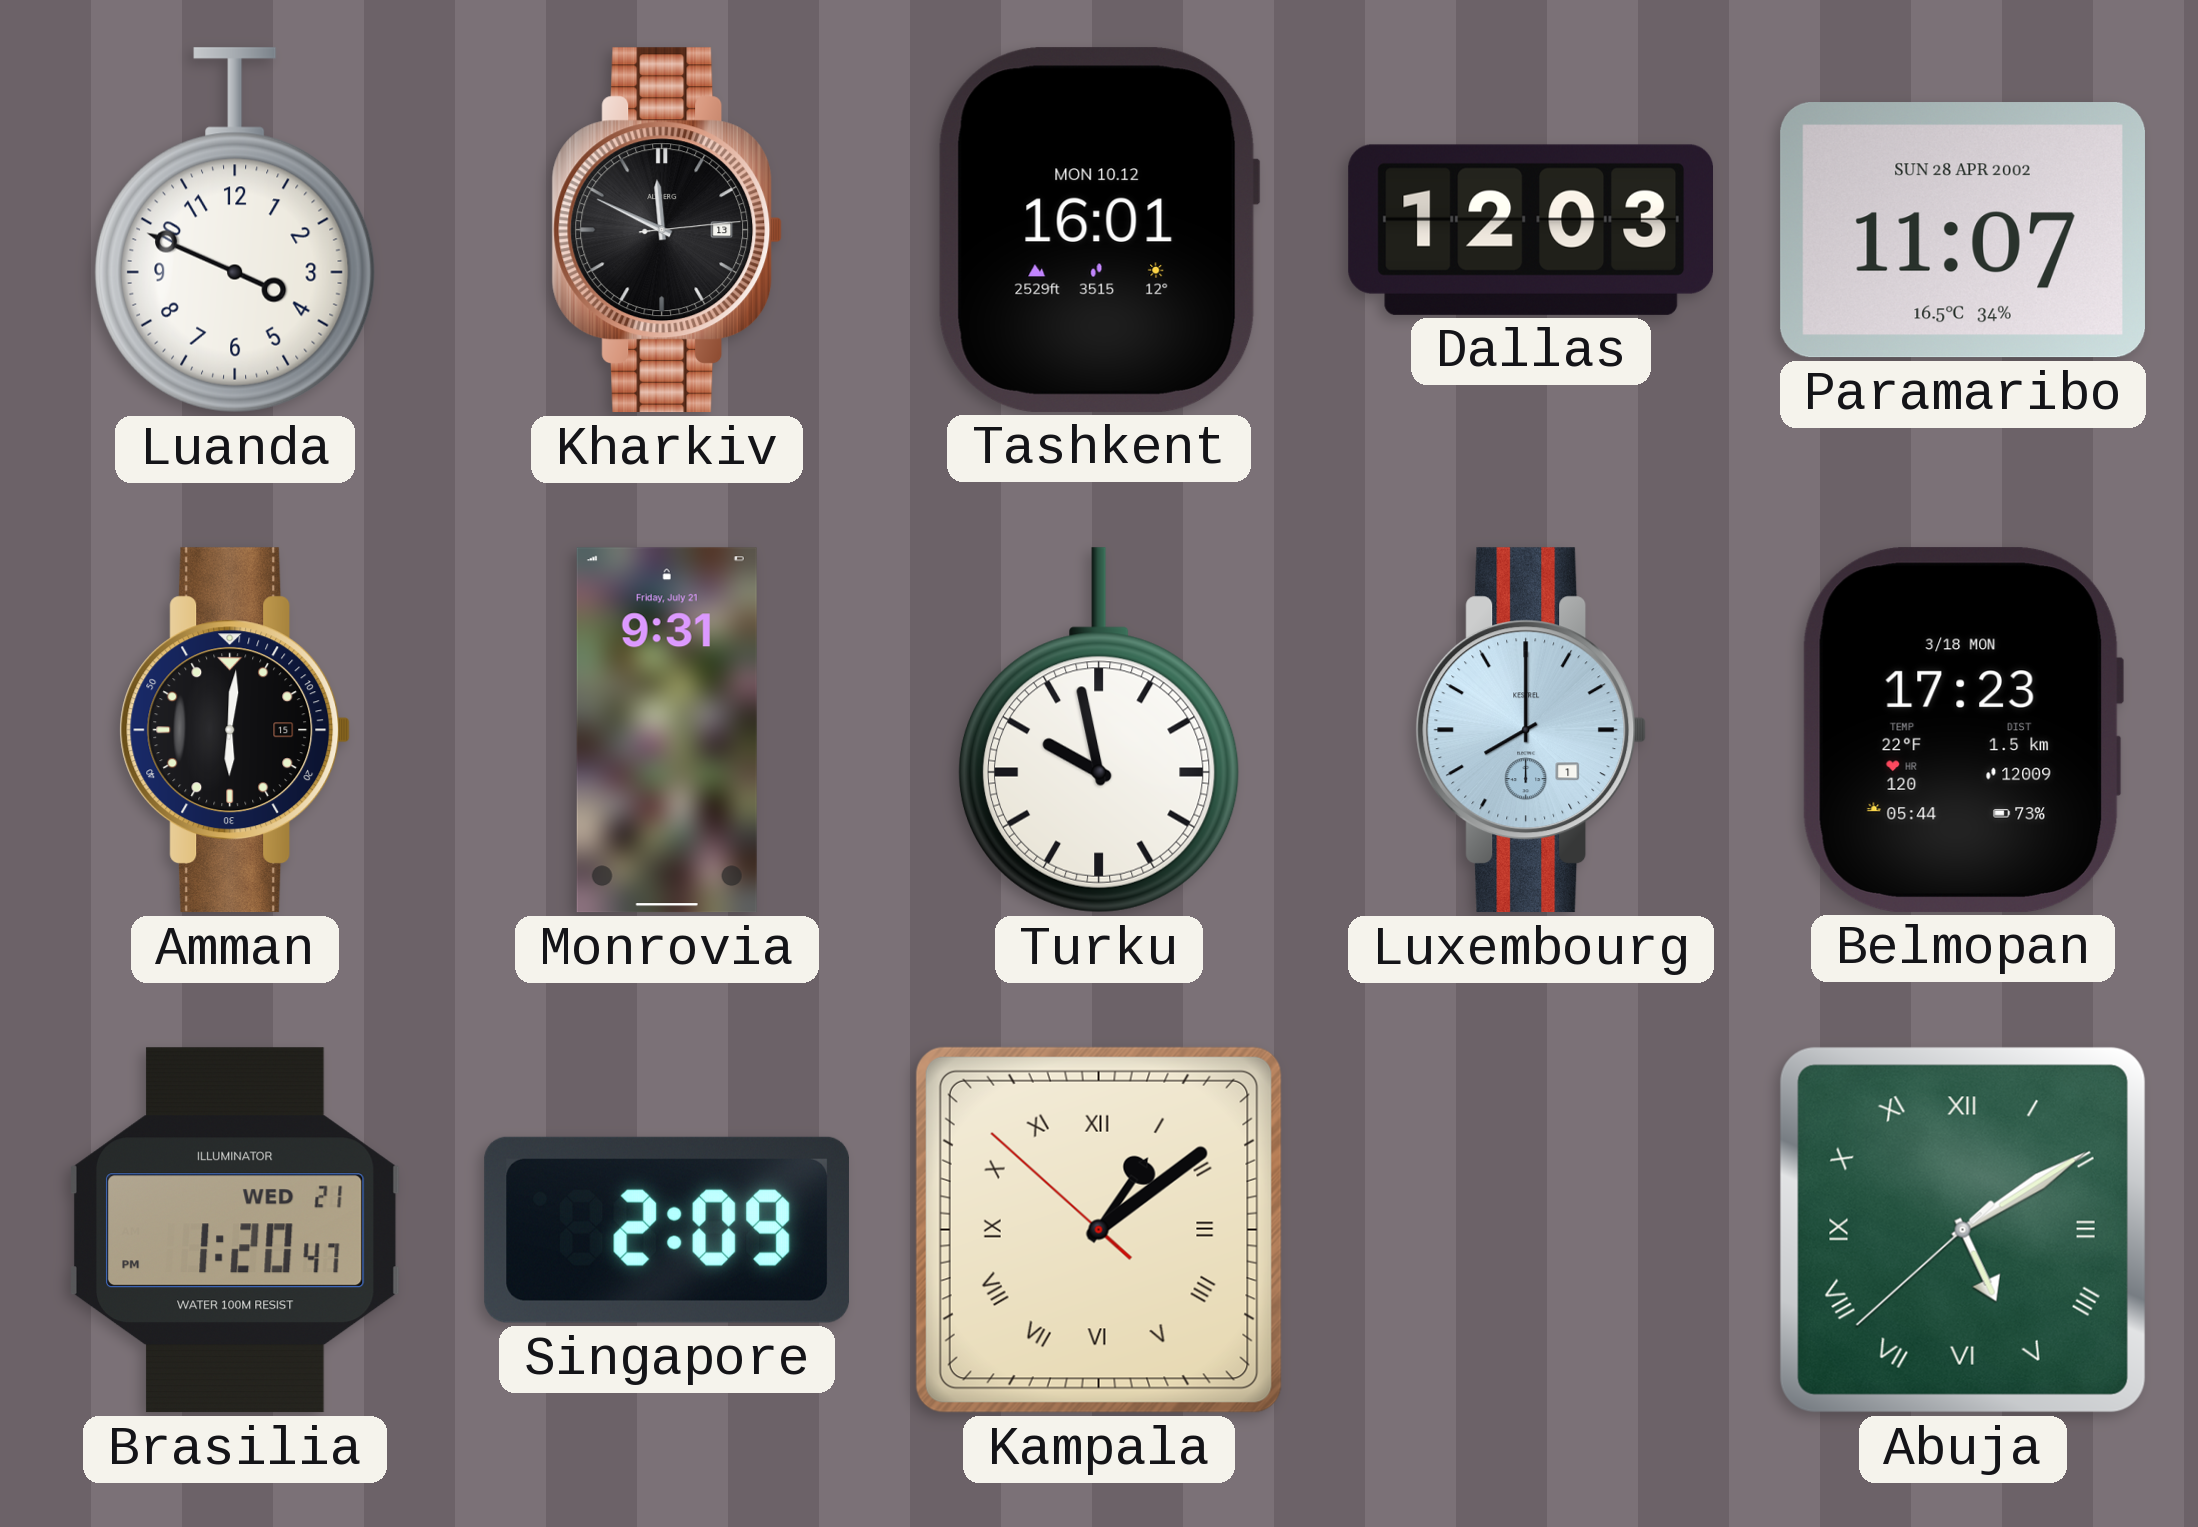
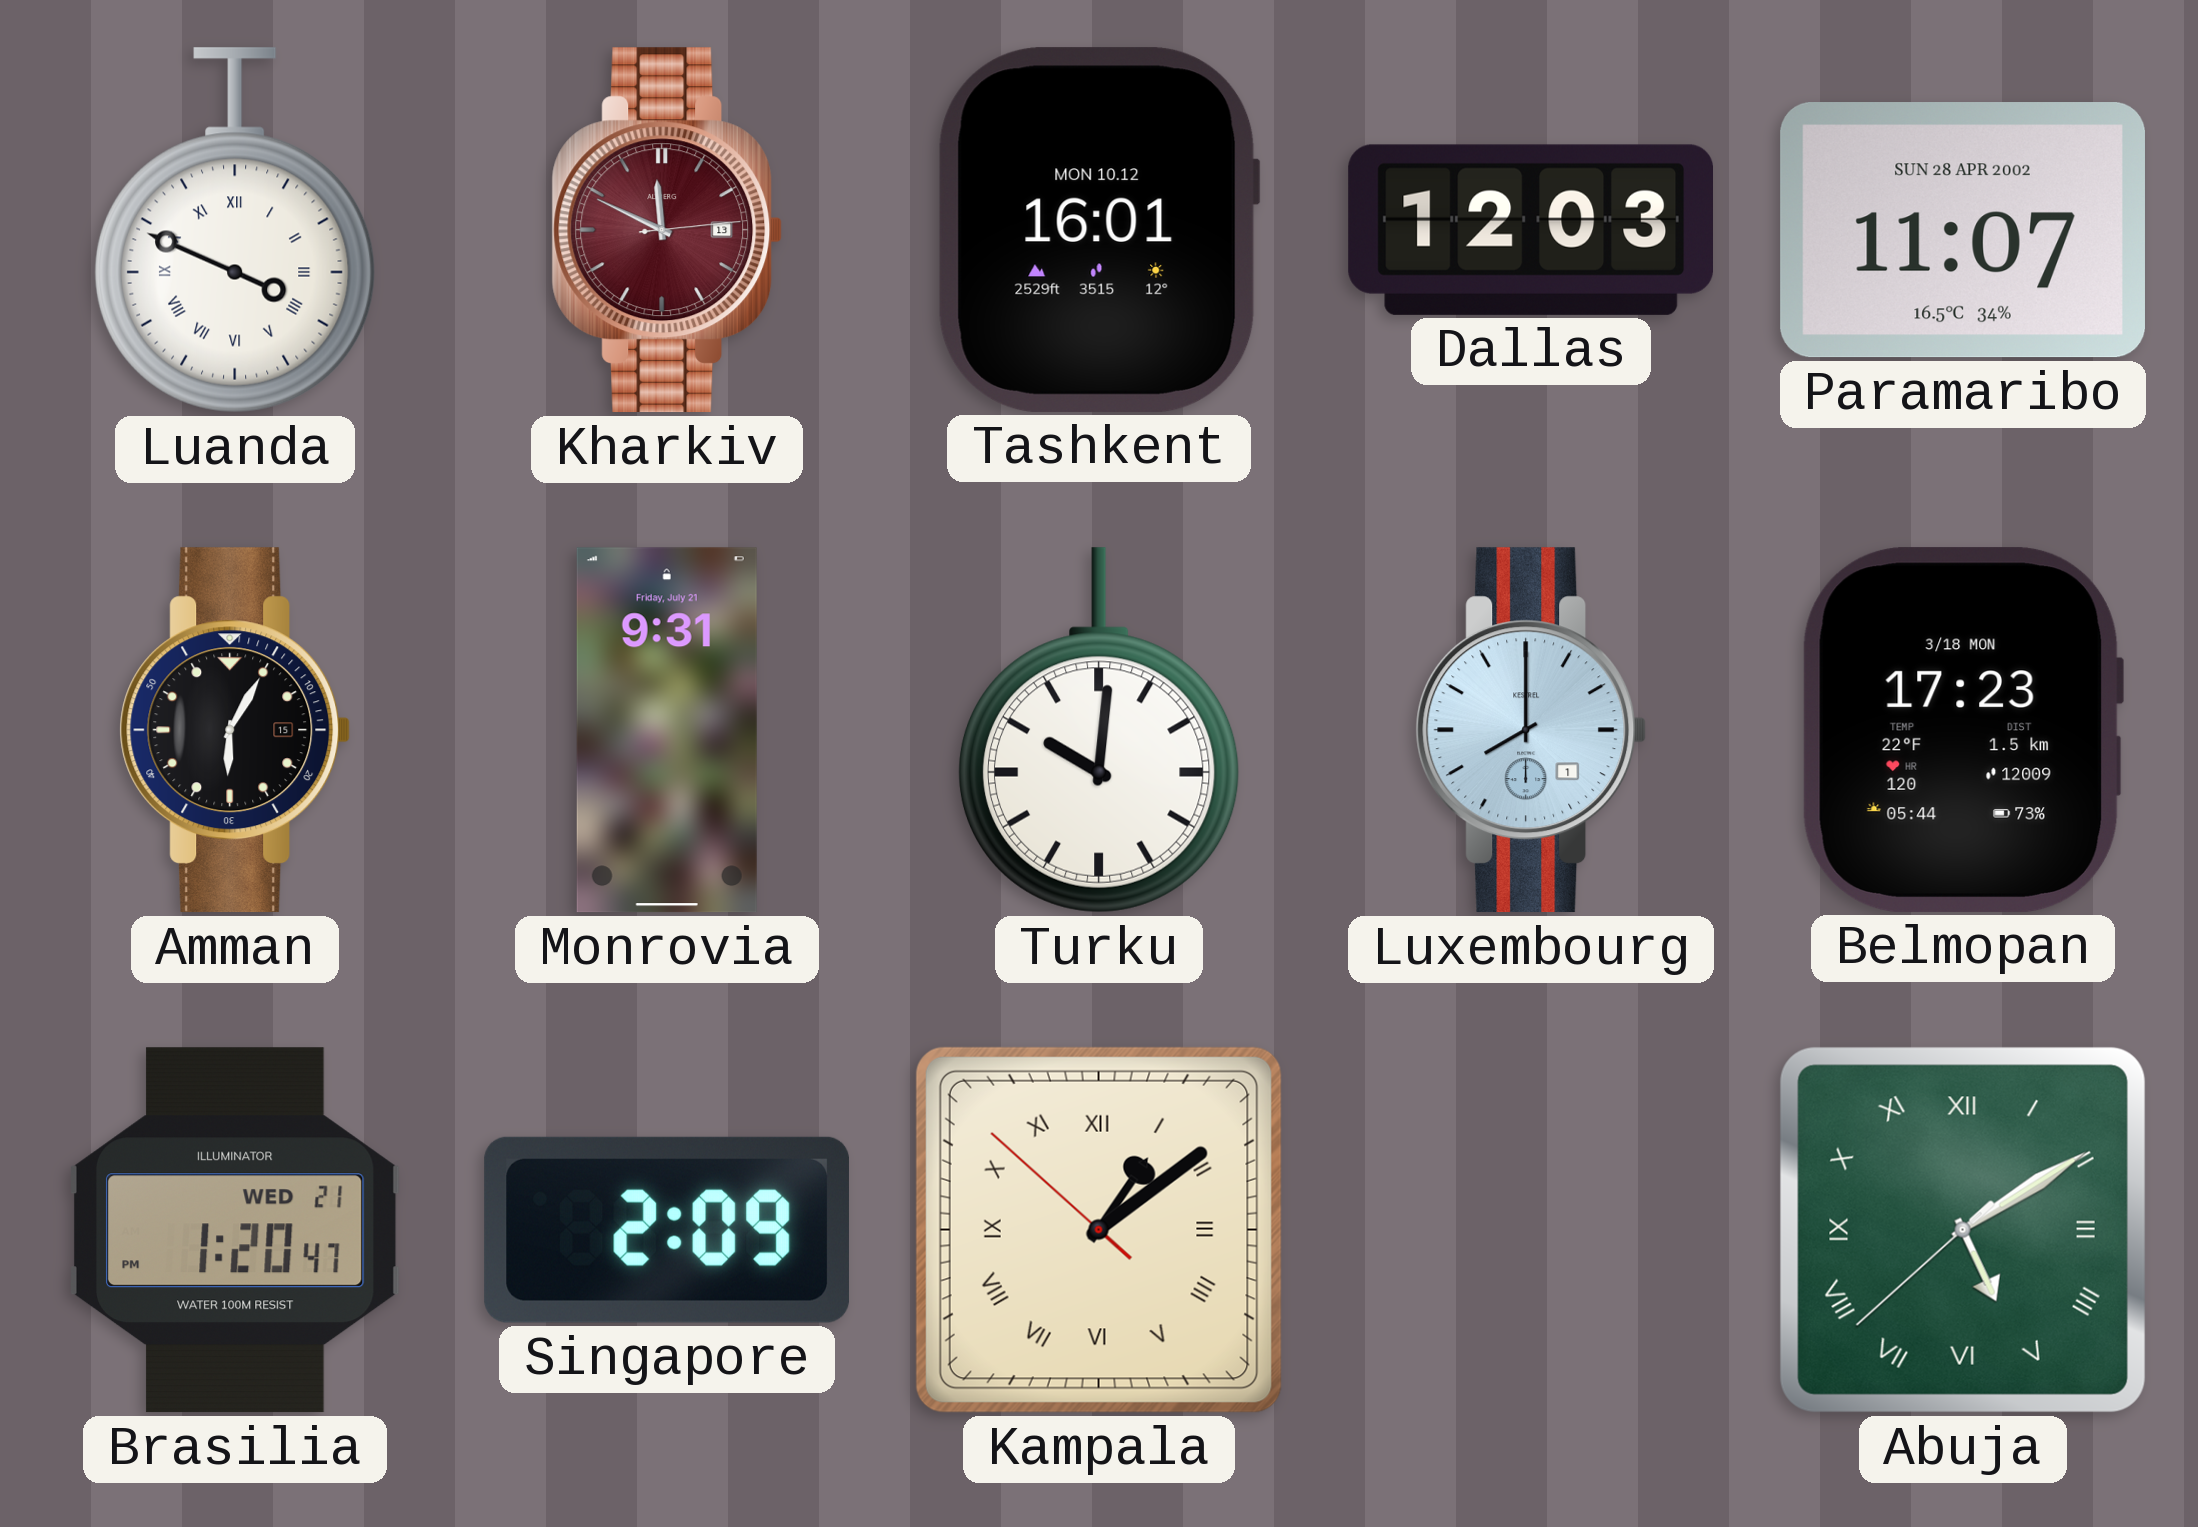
Luanda numerals: Arabic -> Roman (235, 230)
Kharkiv dial: black -> burgundy (667, 230)
Amman: 6:01 -> 6:05 (235, 730)
Turku: 9:58 -> 10:01 (1099, 730)
